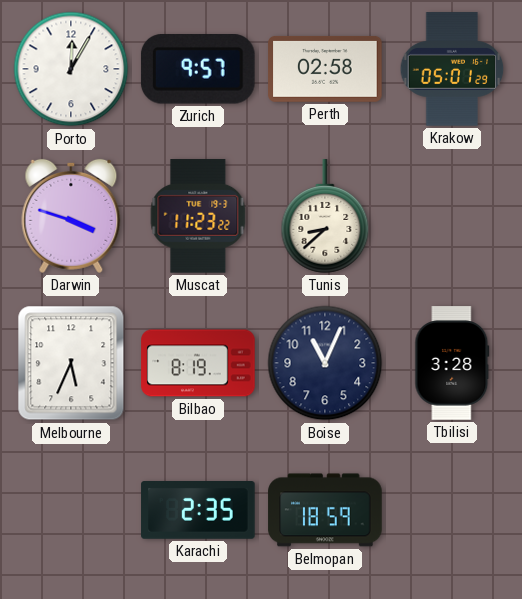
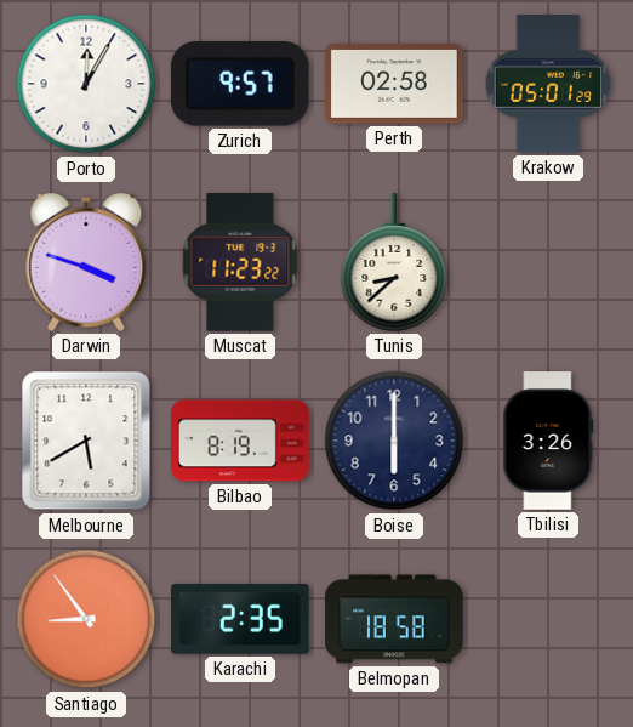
Melbourne: 5:34 -> 5:40 (86, 441)
Boise: 11:04 -> 6:00 (394, 441)
Tbilisi: 3:28 -> 3:26 (548, 441)
Santiago: none -> 8:54 (86, 619)
Belmopan: 18:59 -> 18:58 (394, 619)
